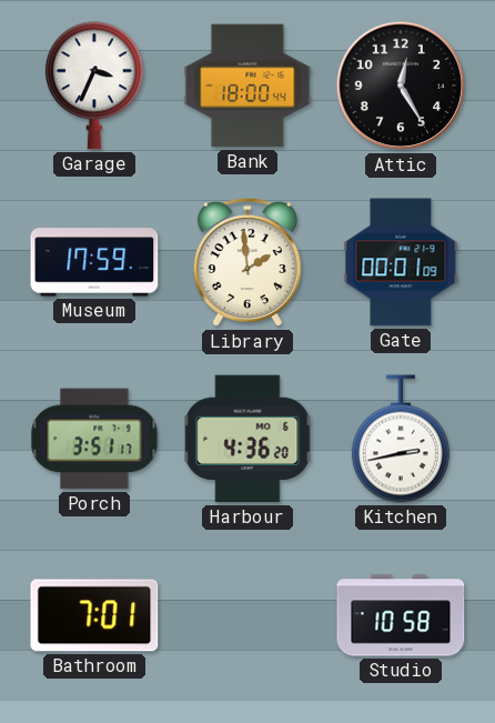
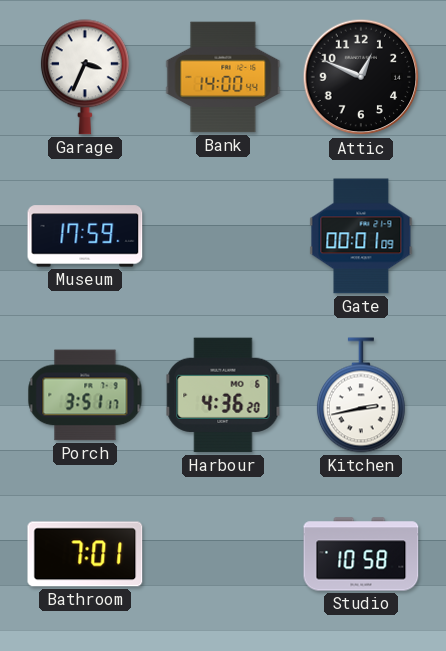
Bank: 18:00 -> 14:00 (223, 77)
Attic: 12:25 -> 12:49 (361, 77)
Library: 1:59 -> none (247, 262)
